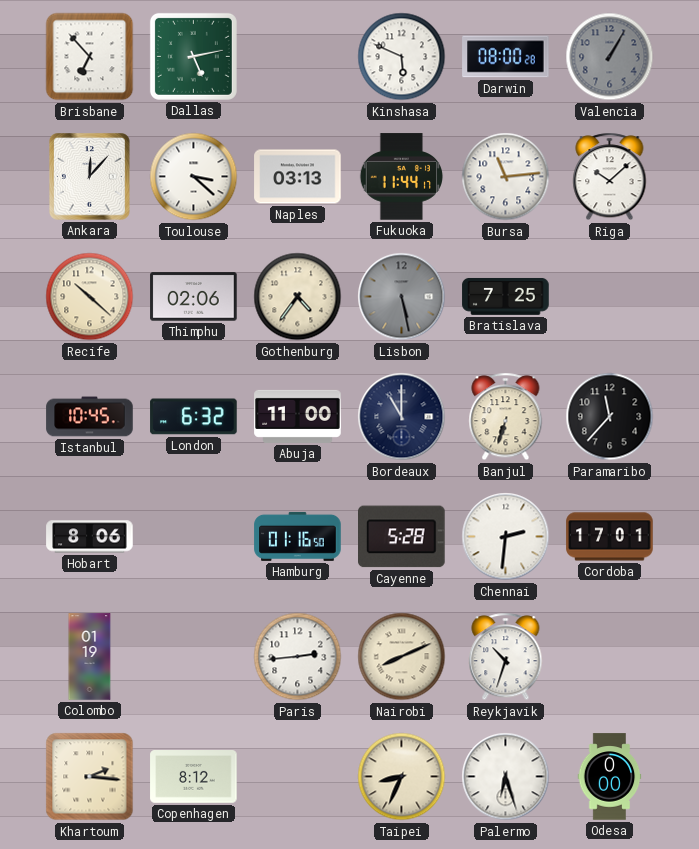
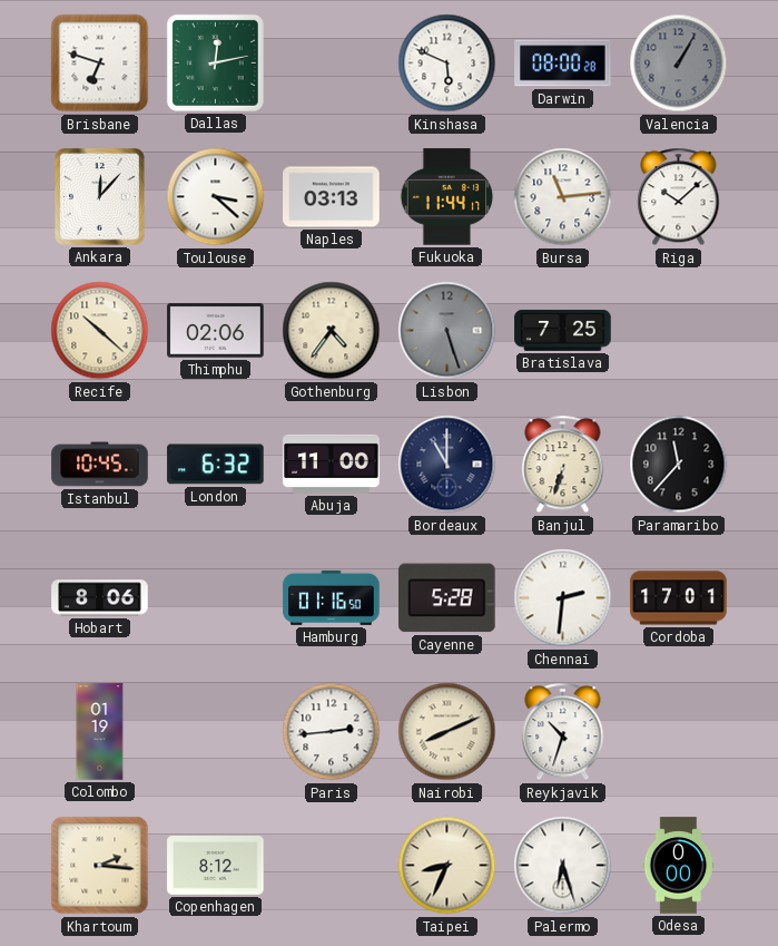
Brisbane: 6:53 -> 6:48 (100, 64)
Dallas: 5:13 -> 12:13 (215, 62)
Lisbon: 5:28 -> 5:27 (447, 331)
